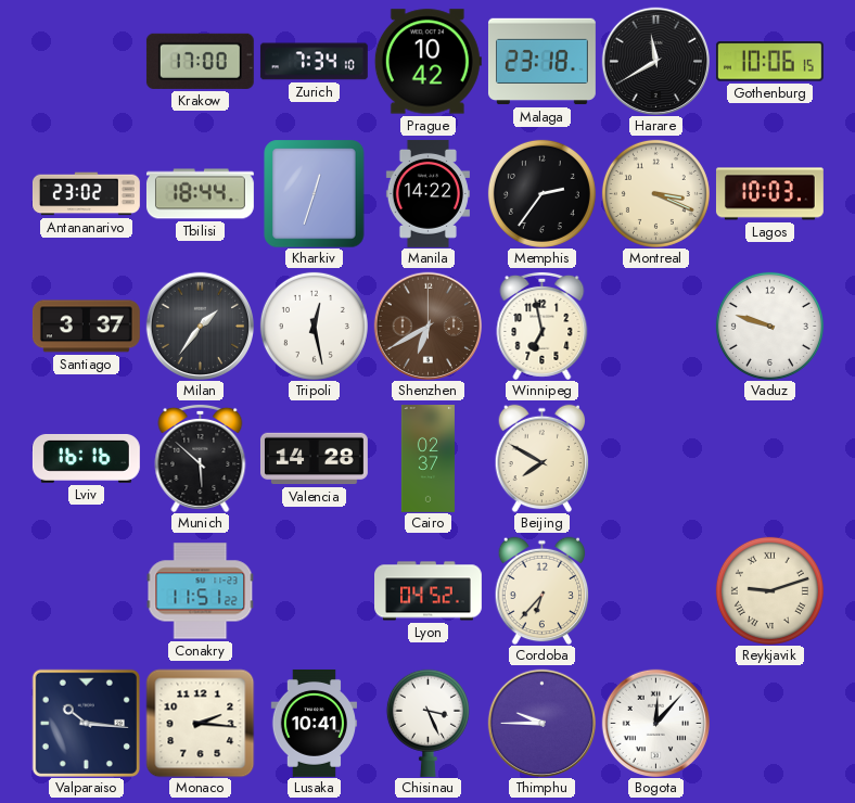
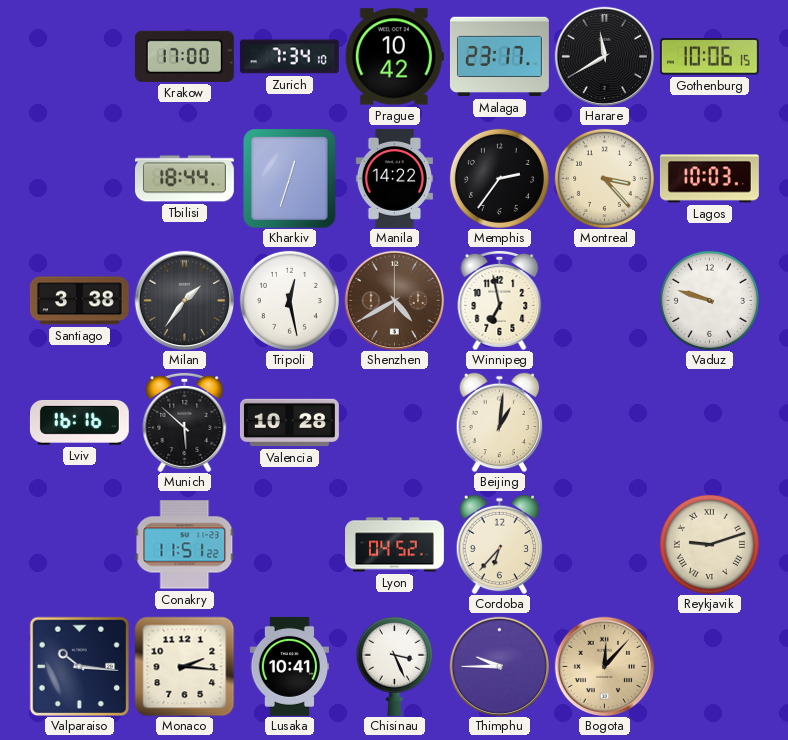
Malaga: 23:18 -> 23:17 (499, 57)
Antananarivo: 23:02 -> none (86, 194)
Montreal: 3:19 -> 3:23 (604, 178)
Santiago: 3:37 -> 3:38 (79, 301)
Shenzhen: 6:40 -> 4:40 (394, 300)
Valencia: 14:28 -> 10:28 (289, 423)
Cairo: 02:37 -> none (427, 459)
Beijing: 7:50 -> 1:01 (500, 422)
Bogota dial: white -> champagne (604, 666)
